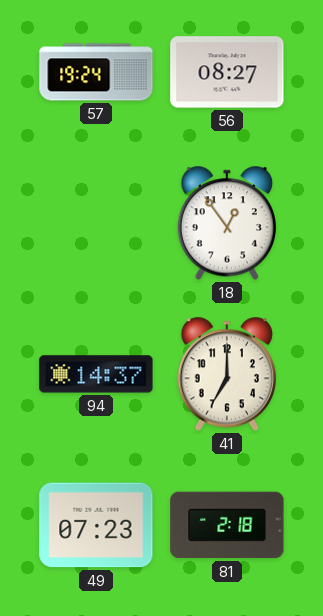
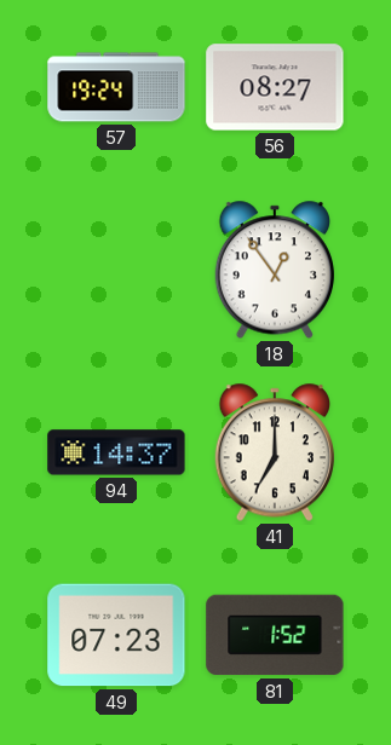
81: 2:18 -> 1:52 (275, 635)
